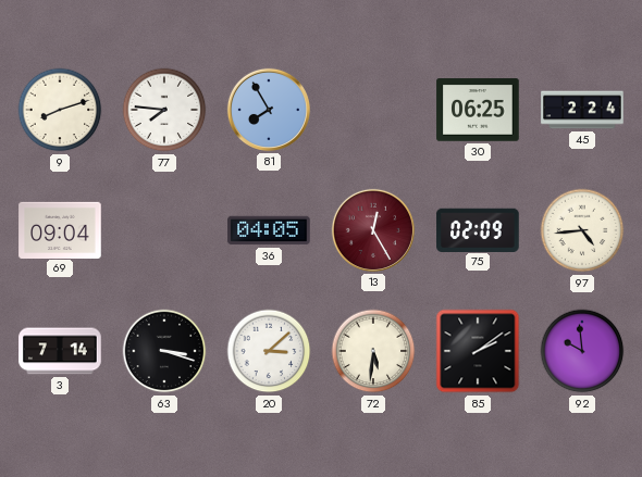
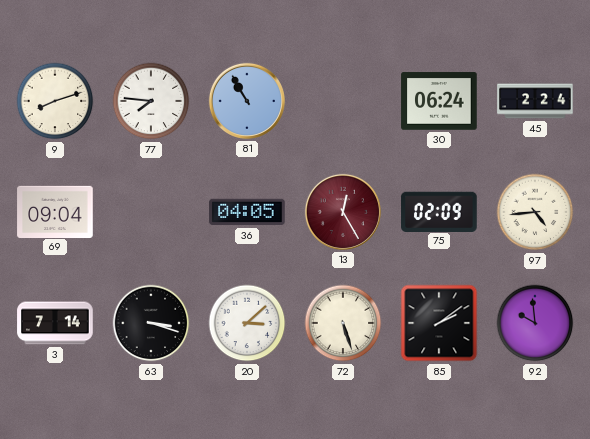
81: 7:55 -> 10:55 (247, 101)
30: 06:25 -> 06:24 (439, 101)
72: 5:31 -> 5:27 (343, 323)
